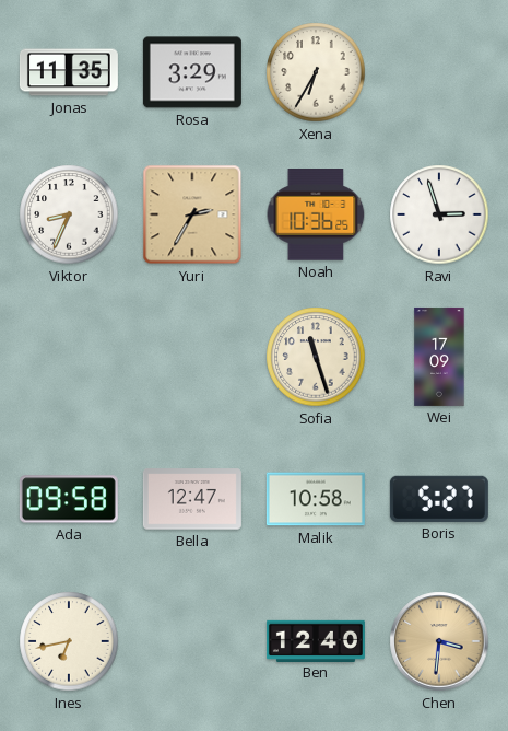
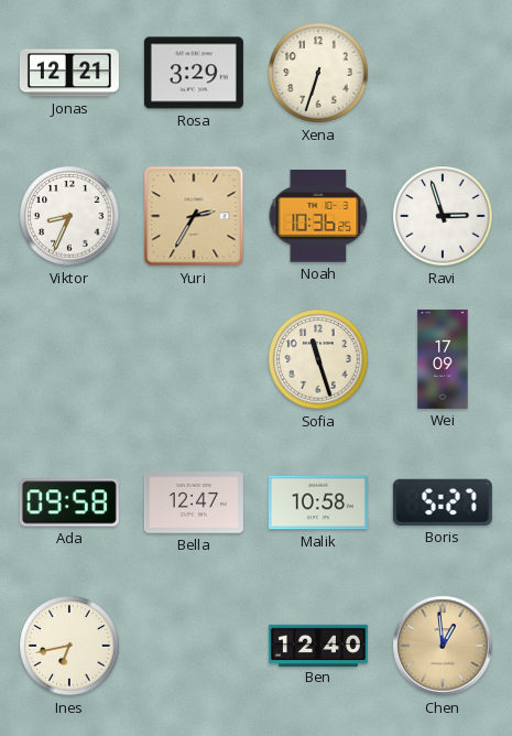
Jonas: 11:35 -> 12:21 (69, 73)
Xena: 6:35 -> 6:33 (318, 73)
Chen: 3:31 -> 12:59 (443, 646)
